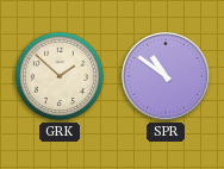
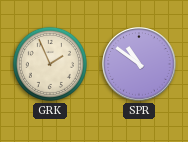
GRK: 1:52 -> 1:56 (50, 64)
